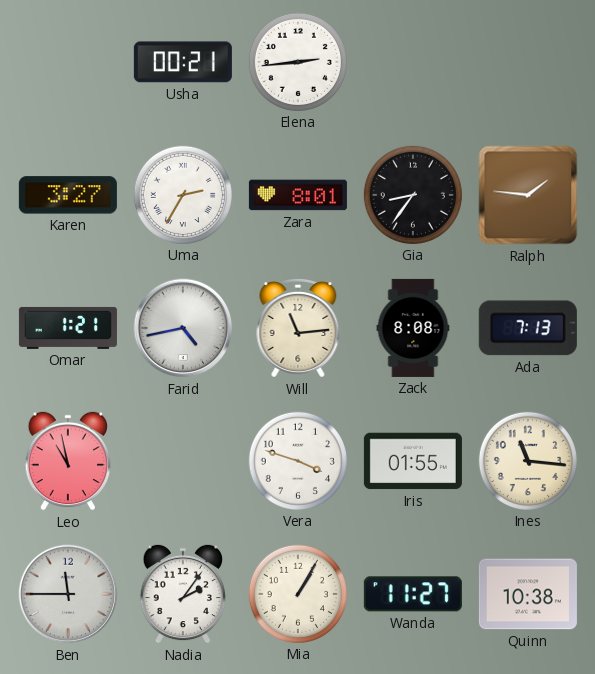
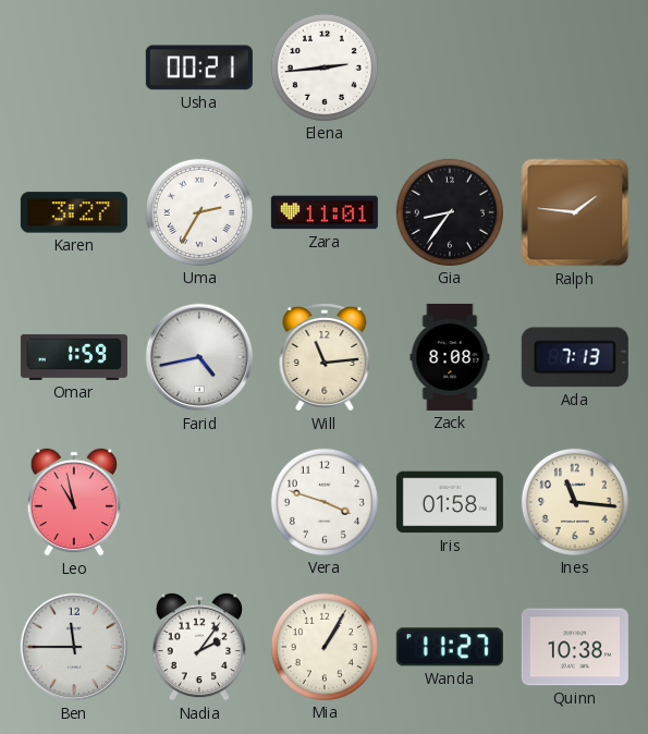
Zara: 8:01 -> 11:01 (325, 212)
Omar: 1:21 -> 1:59 (74, 357)
Iris: 01:55 -> 01:58 (450, 502)
